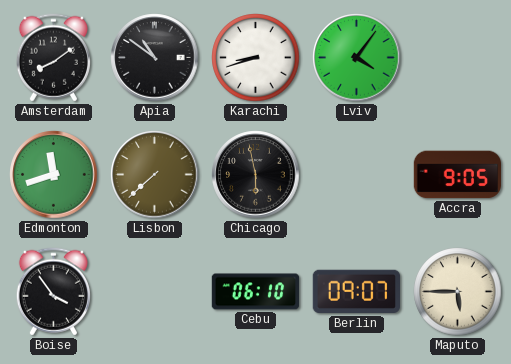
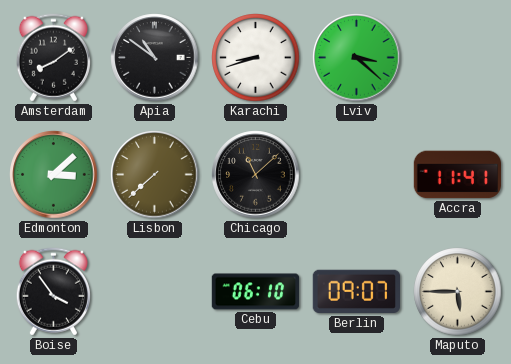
Lviv: 4:06 -> 3:22 (357, 58)
Edmonton: 11:42 -> 3:08 (54, 175)
Chicago: 5:58 -> 11:08 (256, 175)
Accra: 9:05 -> 11:41 (458, 175)
